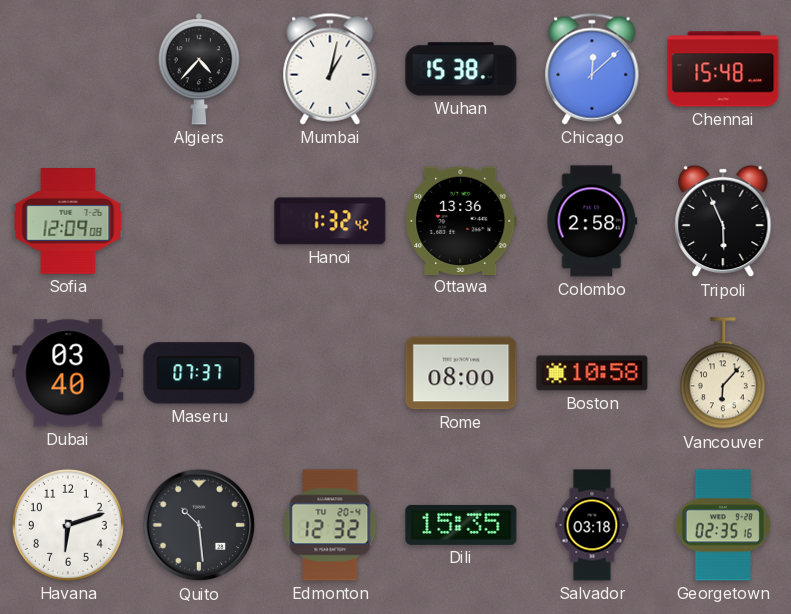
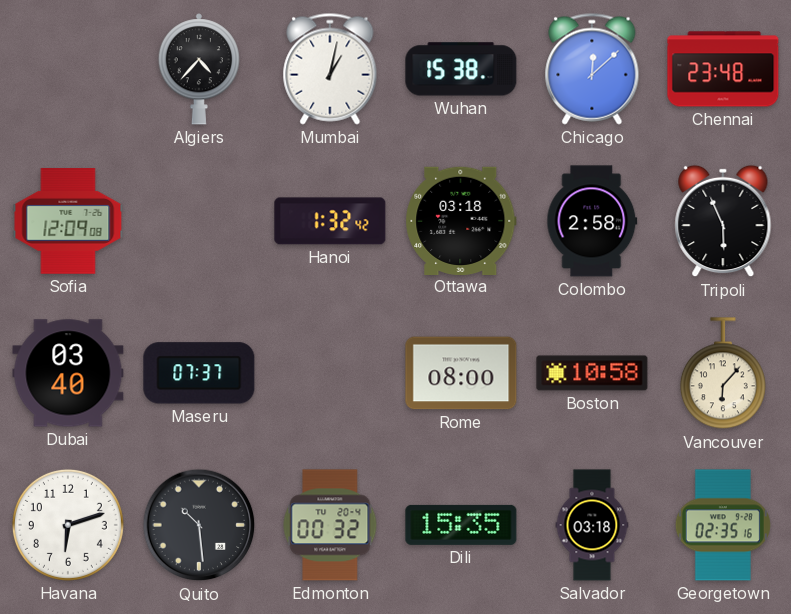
Chennai: 15:48 -> 23:48 (723, 69)
Ottawa: 13:36 -> 03:18 (461, 220)
Edmonton: 12:32 -> 00:32 (330, 525)
